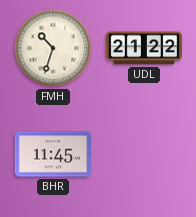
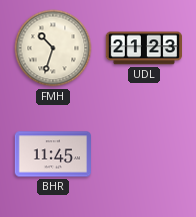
UDL: 21:22 -> 21:23 (143, 48)
